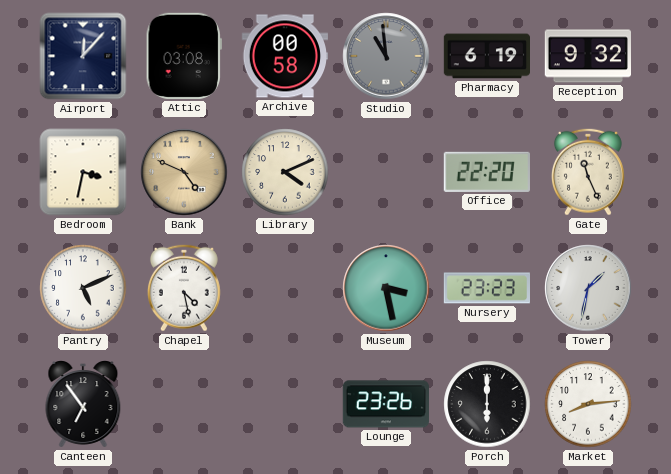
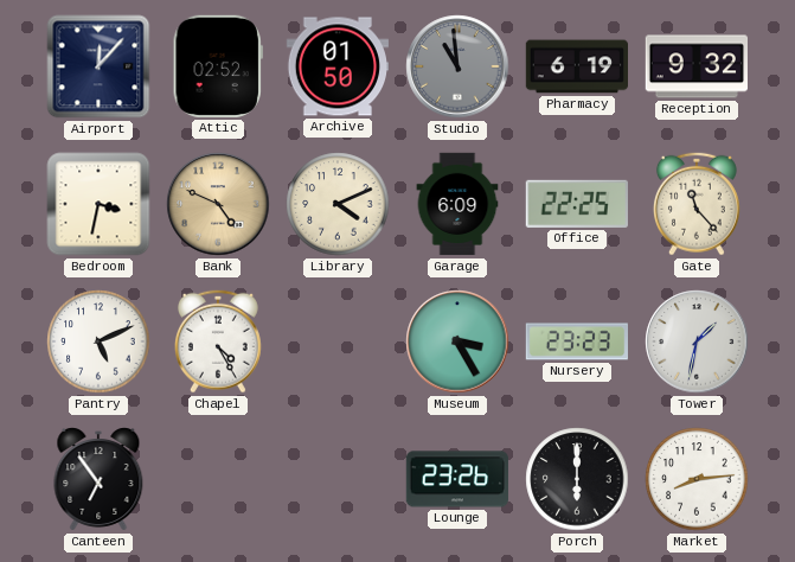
Attic: 03:08 -> 02:52 (218, 66)
Archive: 00:58 -> 01:50 (336, 66)
Garage: none -> 6:09 (457, 204)
Office: 22:20 -> 22:25 (577, 204)
Gate: 11:26 -> 11:23 (697, 204)
Chapel: 4:28 -> 4:25 (218, 341)
Museum: 3:28 -> 3:25 (457, 341)
